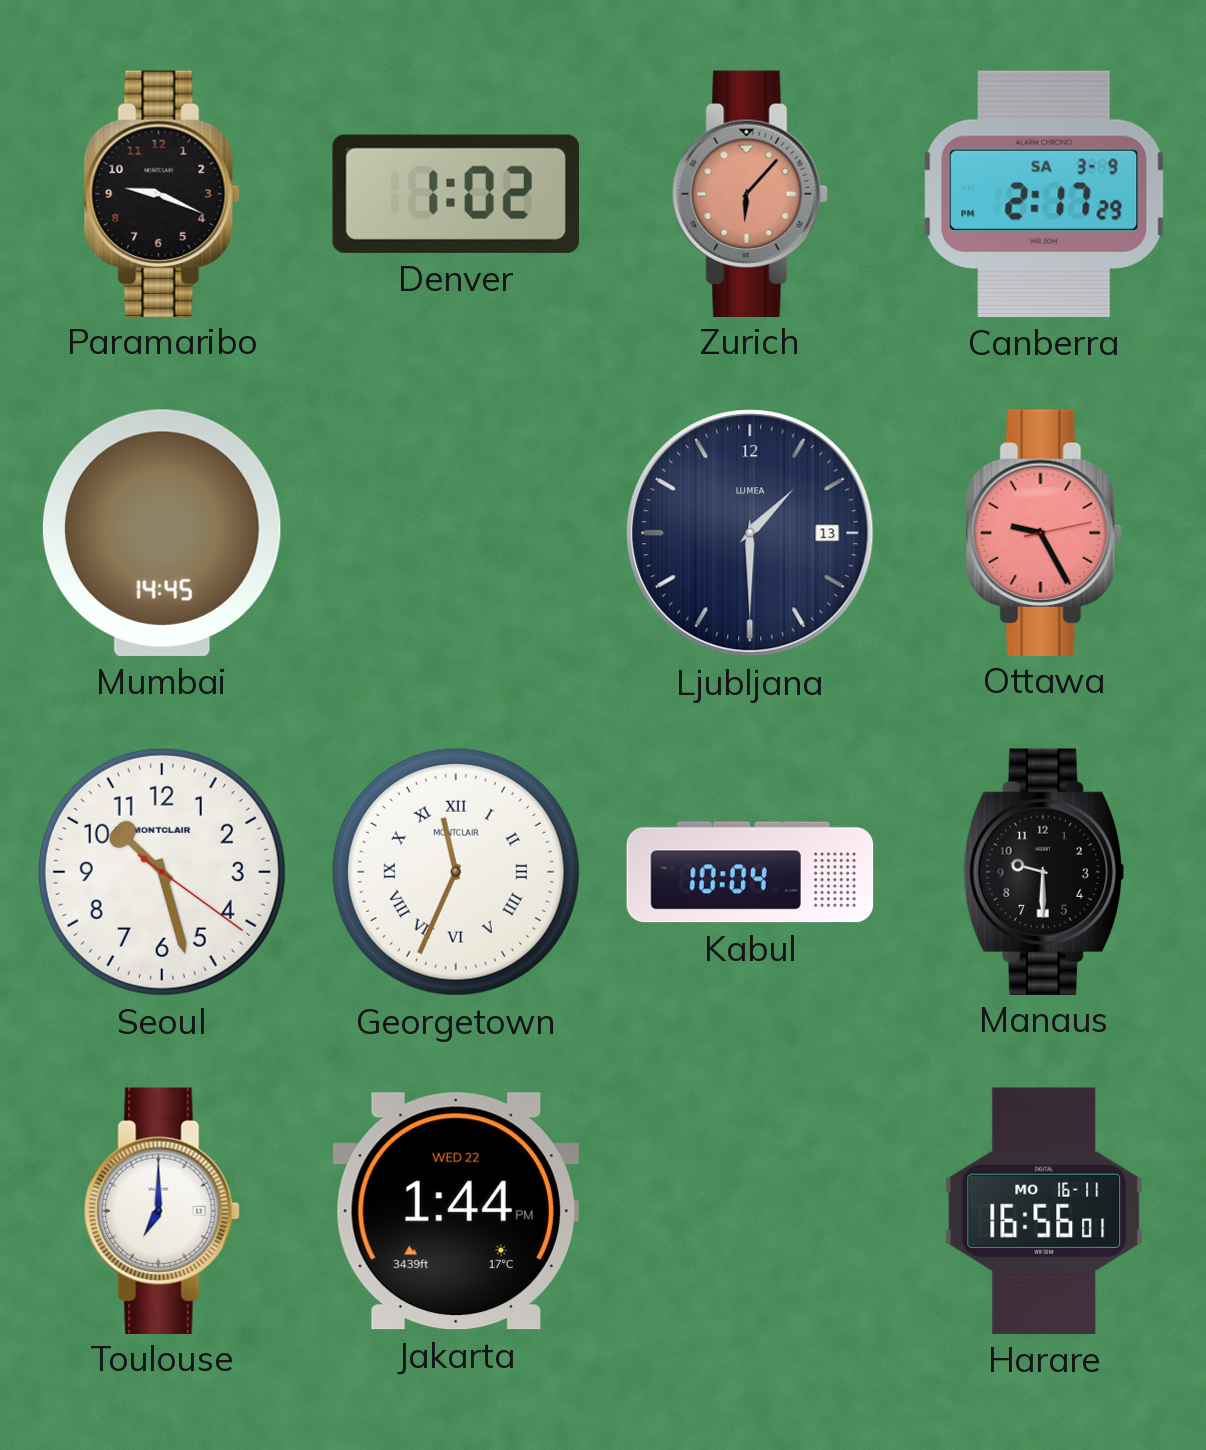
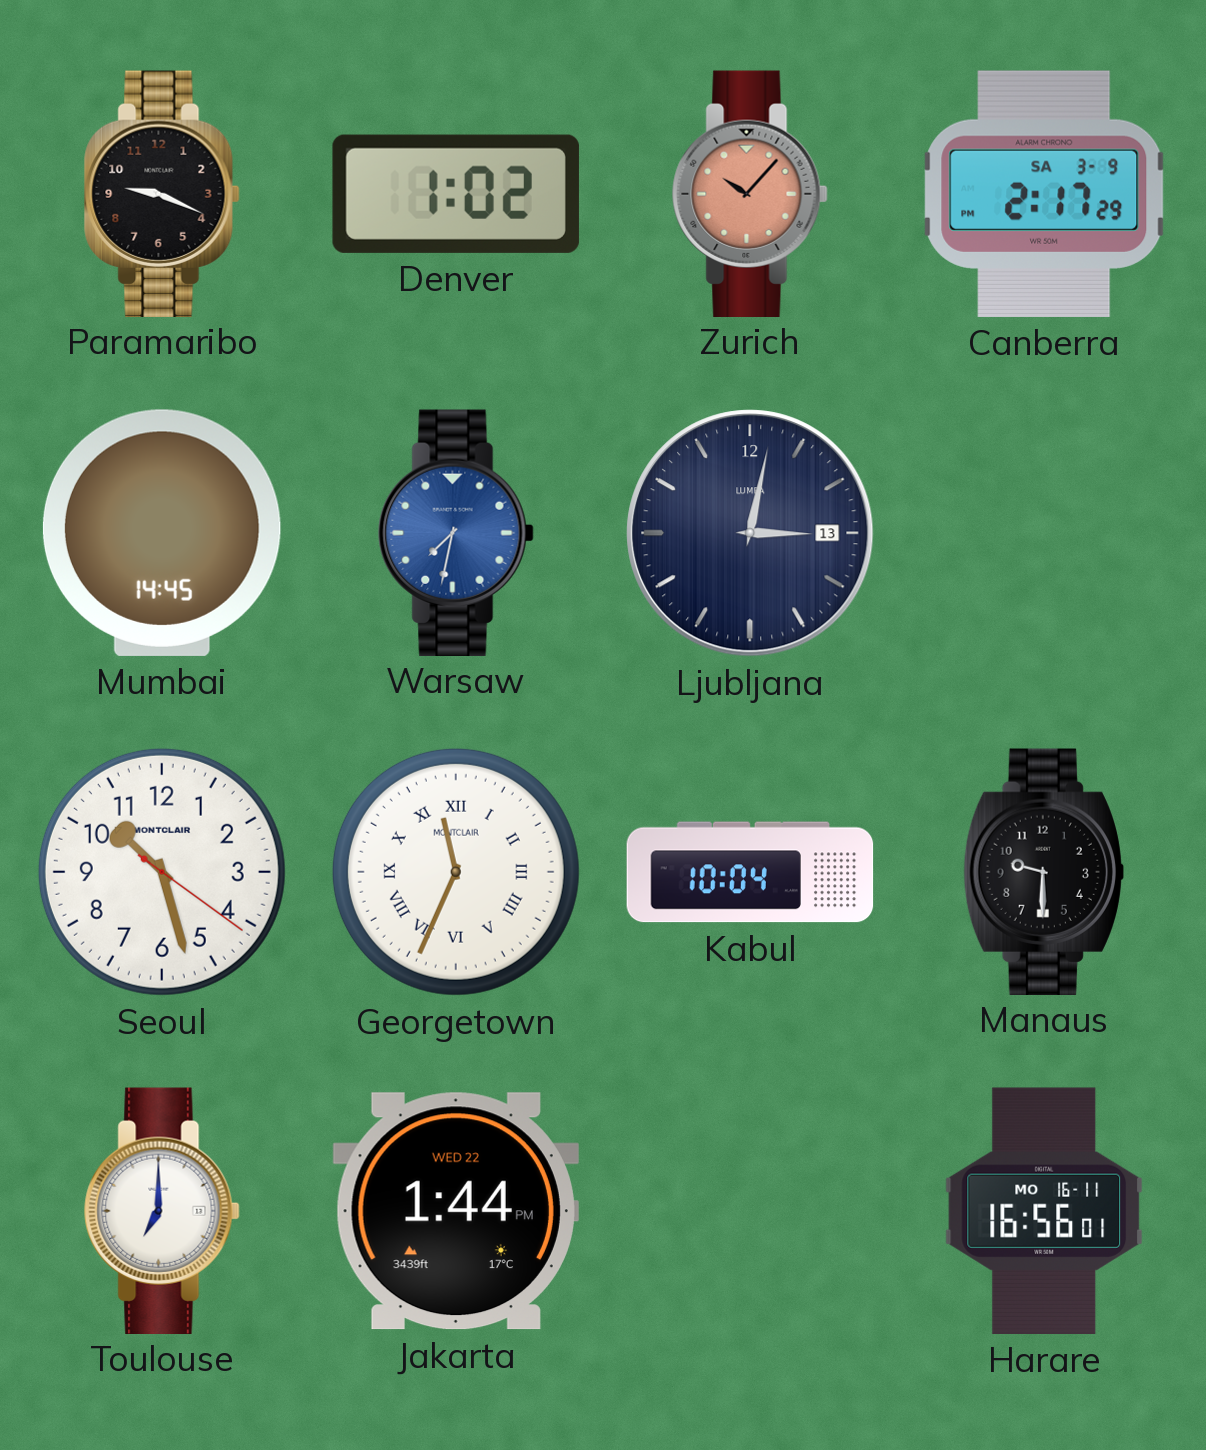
Zurich: 6:07 -> 10:07 (750, 193)
Warsaw: none -> 7:32 (456, 532)
Ljubljana: 1:30 -> 3:02 (750, 533)
Ottawa: 9:25 -> none (1044, 532)
